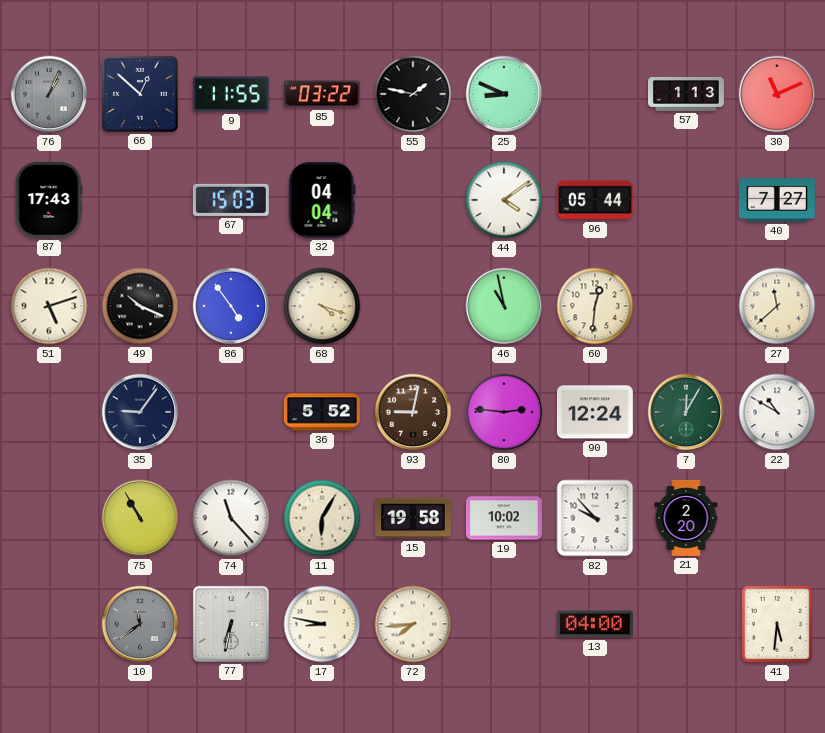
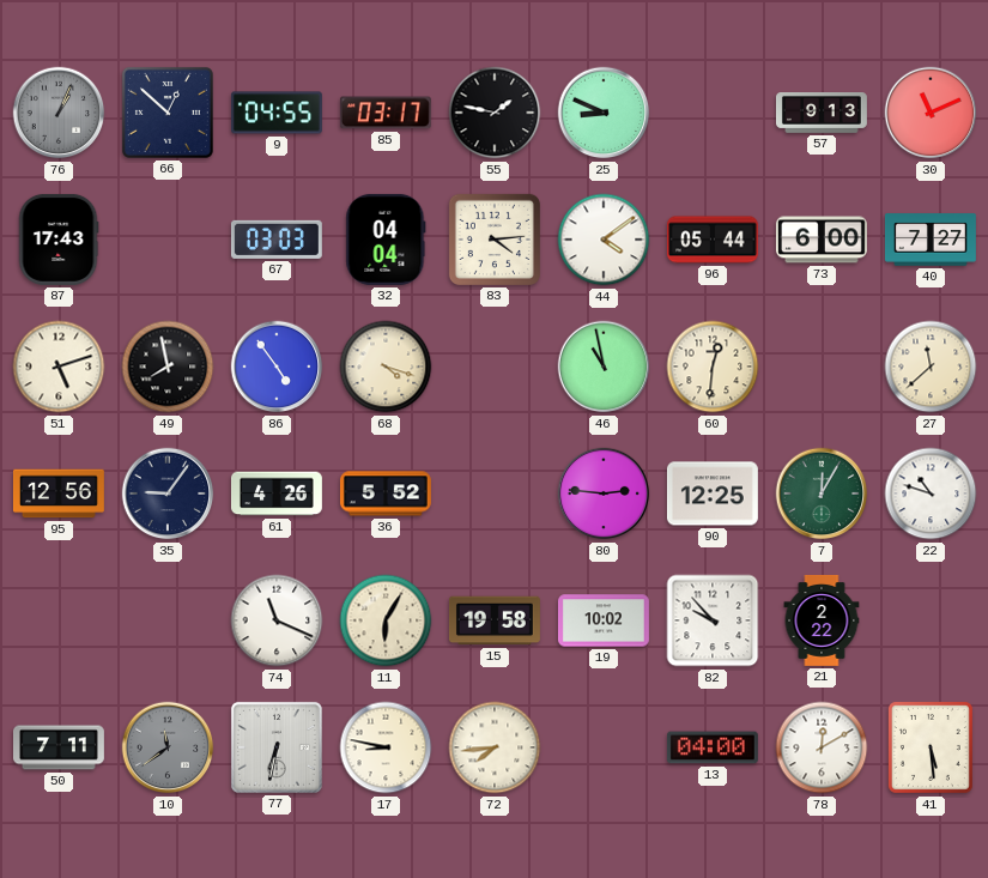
9: 11:55 -> 04:55 (277, 113)
85: 03:22 -> 03:17 (386, 113)
57: 1:13 -> 9:13 (823, 114)
67: 15:03 -> 03:03 (277, 240)
83: none -> 4:14 (495, 240)
73: none -> 6:00 (822, 240)
49: 10:19 -> 7:58 (168, 367)
95: none -> 12:56 (59, 494)
61: none -> 4:26 (277, 494)
93: 9:02 -> none (413, 412)
90: 12:24 -> 12:25 (713, 494)
22: 10:50 -> 10:48 (931, 494)
75: 10:55 -> none (140, 518)
74: 11:23 -> 11:19 (277, 620)
21: 2:20 -> 2:22 (822, 620)
50: none -> 7:11 (60, 747)
78: none -> 12:10 (822, 747)
41: 5:31 -> 5:29 (931, 747)
